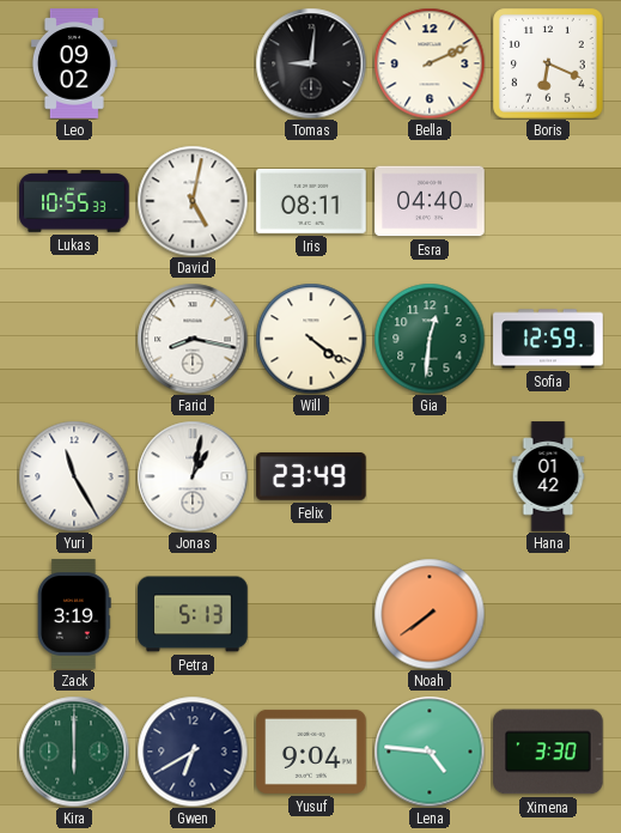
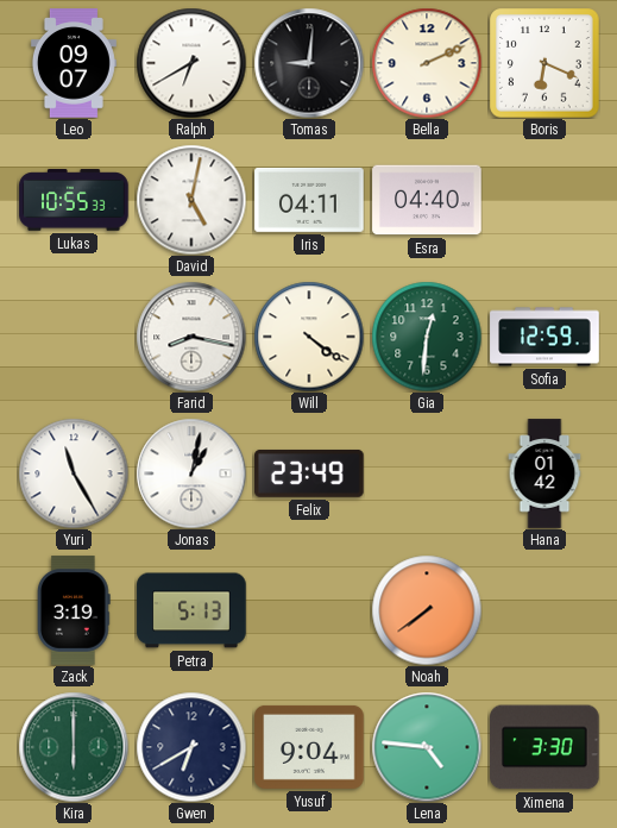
Leo: 09:02 -> 09:07 (74, 63)
Ralph: none -> 6:40 (191, 63)
Iris: 08:11 -> 04:11 (309, 200)
